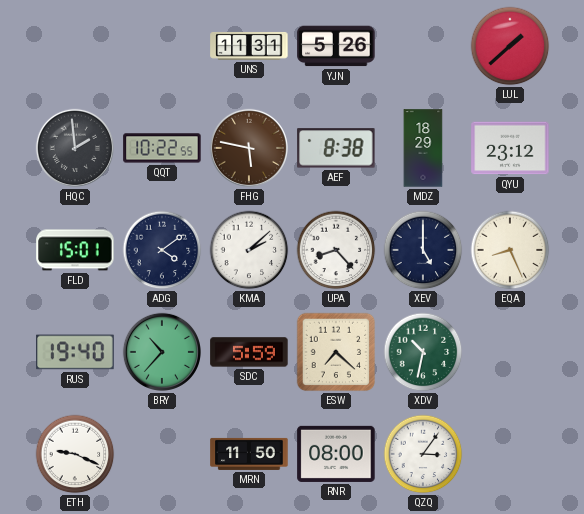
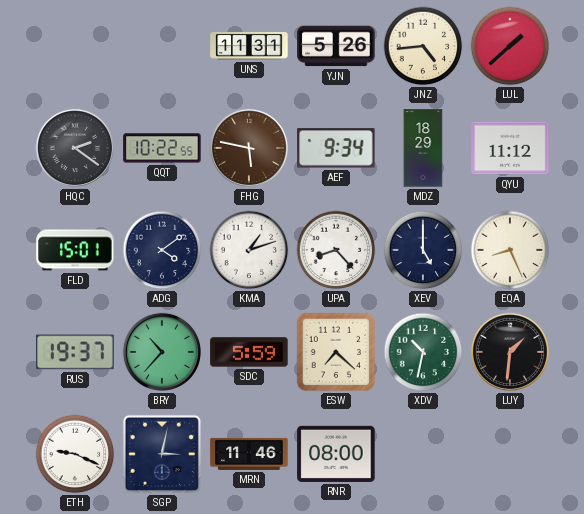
JNZ: none -> 4:44 (423, 46)
HQC: 1:59 -> 2:21 (75, 148)
AEF: 8:38 -> 9:34 (336, 148)
QYU: 23:12 -> 11:12 (510, 148)
KMA: 2:08 -> 1:12 (249, 250)
RUS: 19:40 -> 19:37 (75, 352)
LUY: none -> 1:31 (510, 352)
SGP: none -> 3:02 (162, 454)
MRN: 11:50 -> 11:46 (249, 454)
QZQ: 3:06 -> none (423, 454)
